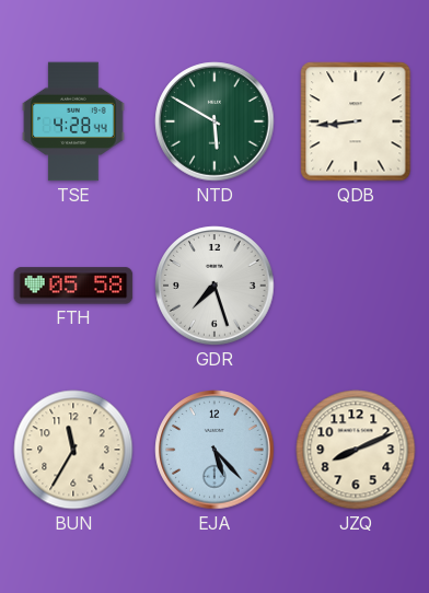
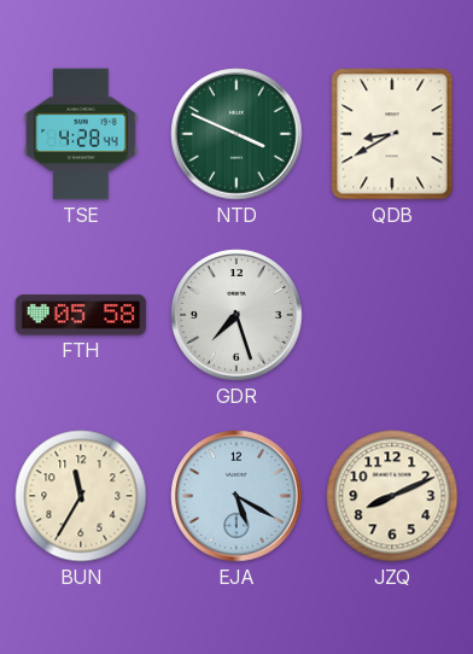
NTD: 5:50 -> 3:49 (237, 134)
QDB: 8:44 -> 8:40 (392, 134)
EJA: 5:23 -> 5:20 (237, 496)
